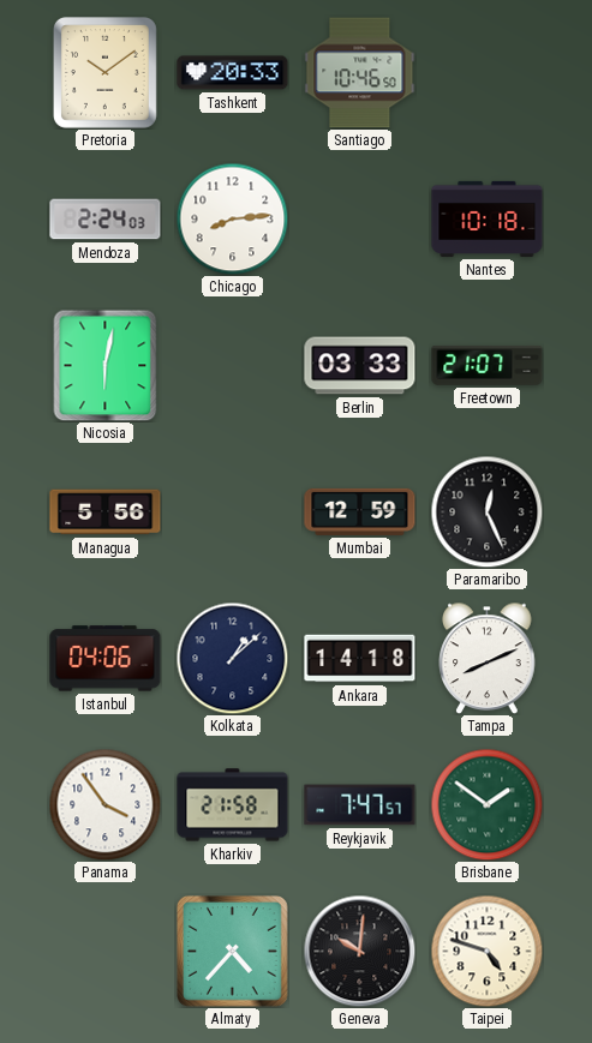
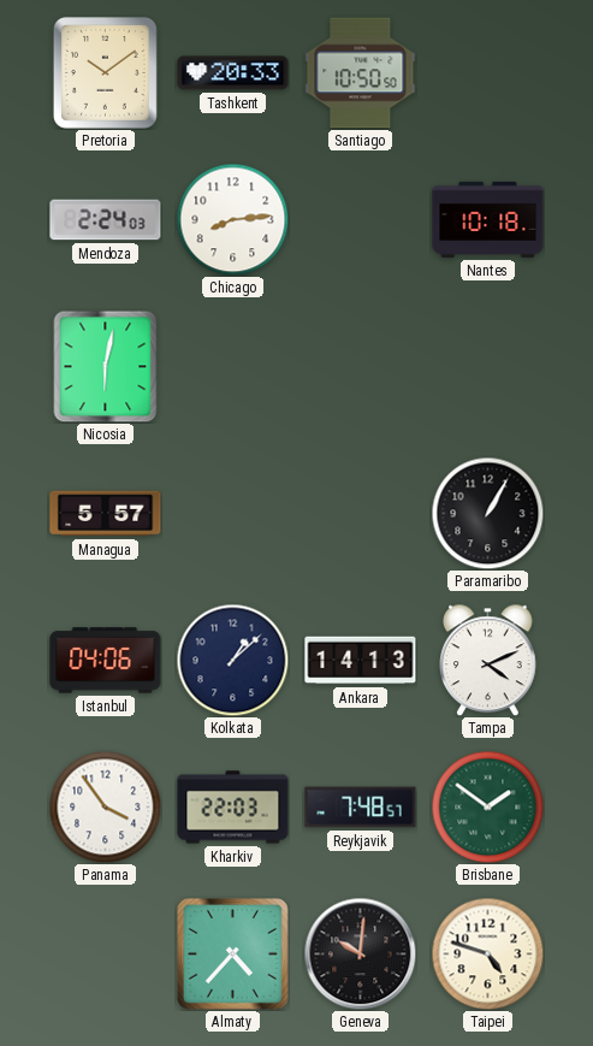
Santiago: 10:46 -> 10:50 (361, 73)
Berlin: 03:33 -> none (360, 366)
Freetown: 21:07 -> none (488, 365)
Managua: 5:56 -> 5:57 (106, 514)
Mumbai: 12:59 -> none (360, 511)
Paramaribo: 12:26 -> 1:05 (487, 513)
Ankara: 14:18 -> 14:13 (361, 661)
Tampa: 8:11 -> 4:11 (488, 660)
Kharkiv: 21:58 -> 22:03 (233, 808)
Reykjavik: 7:47 -> 7:48 (361, 808)
